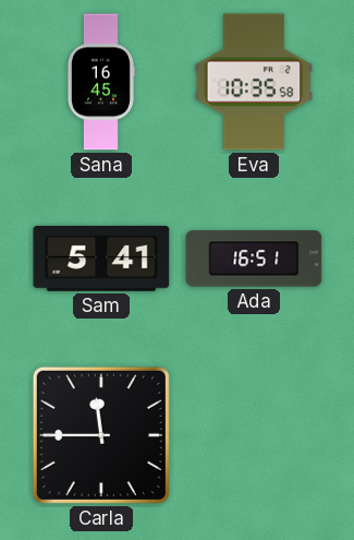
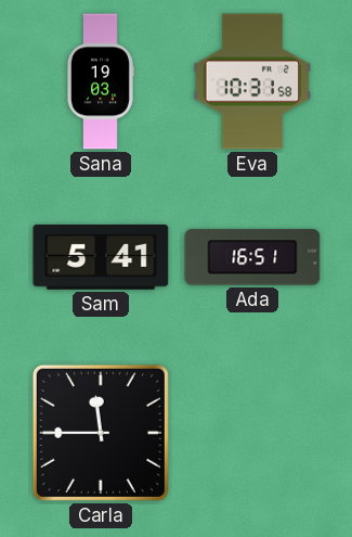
Sana: 16:45 -> 19:03 (101, 81)
Eva: 10:35 -> 10:31 (252, 81)
